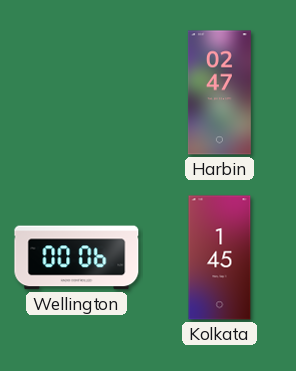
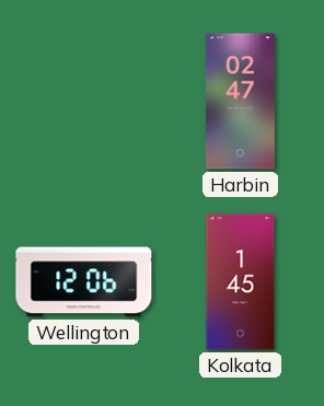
Wellington: 00:06 -> 12:06 (84, 282)
